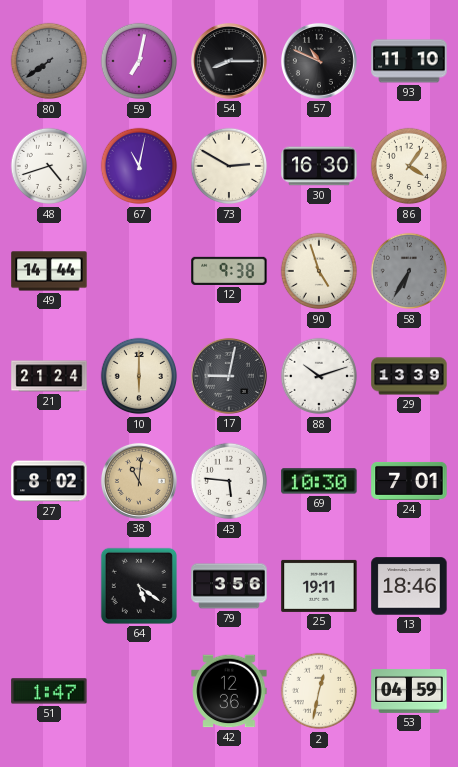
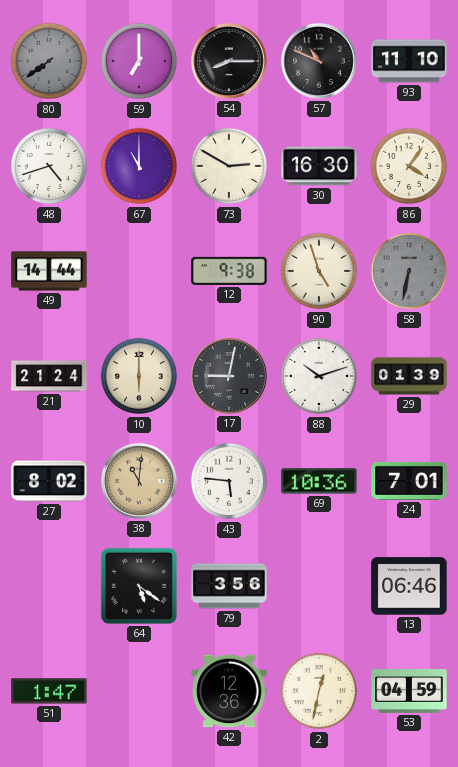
59: 7:02 -> 7:00 (139, 61)
67: 11:02 -> 11:00 (139, 166)
58: 6:35 -> 6:32 (409, 271)
29: 13:39 -> 01:39 (409, 376)
69: 10:30 -> 10:36 (319, 481)
25: 19:11 -> none (319, 586)
13: 18:46 -> 06:46 (409, 586)
